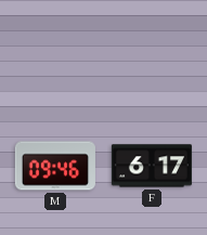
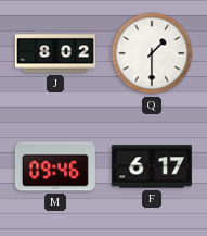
J: none -> 8:02 (55, 53)
Q: none -> 1:30 (152, 53)
